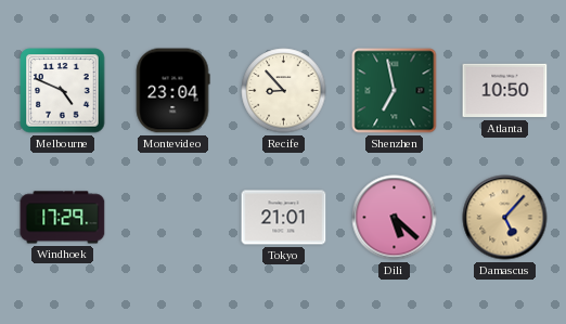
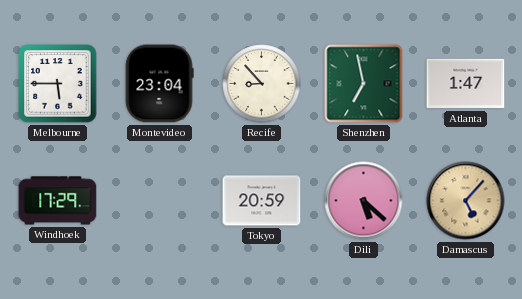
Melbourne: 4:49 -> 5:45 (58, 84)
Atlanta: 10:50 -> 1:47 (466, 84)
Tokyo: 21:01 -> 20:59 (262, 201)
